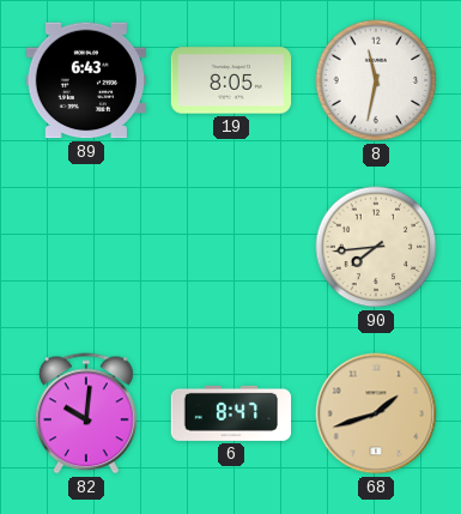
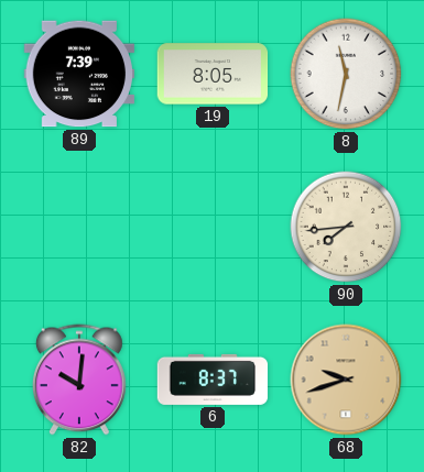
89: 6:43 -> 7:39 (78, 74)
6: 8:47 -> 8:37 (213, 380)
68: 1:42 -> 9:42 (346, 380)
